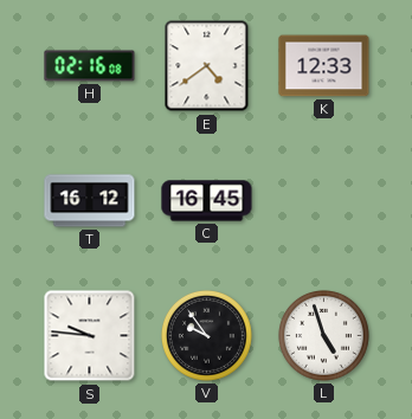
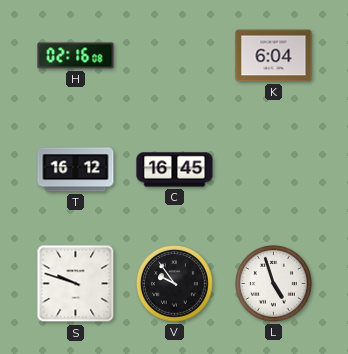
E: 4:39 -> none (207, 66)
K: 12:33 -> 6:04 (274, 56)
S: 9:46 -> 9:48 (76, 284)
